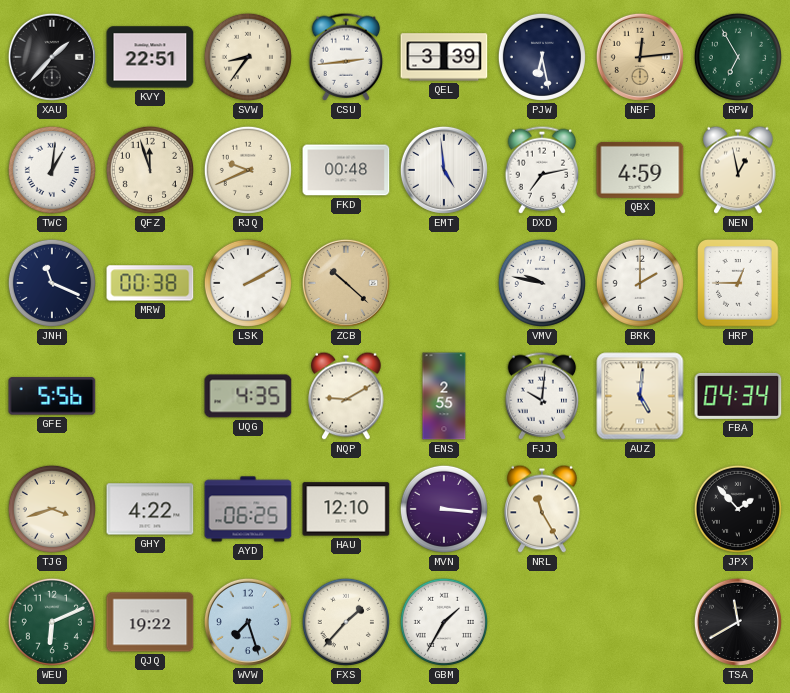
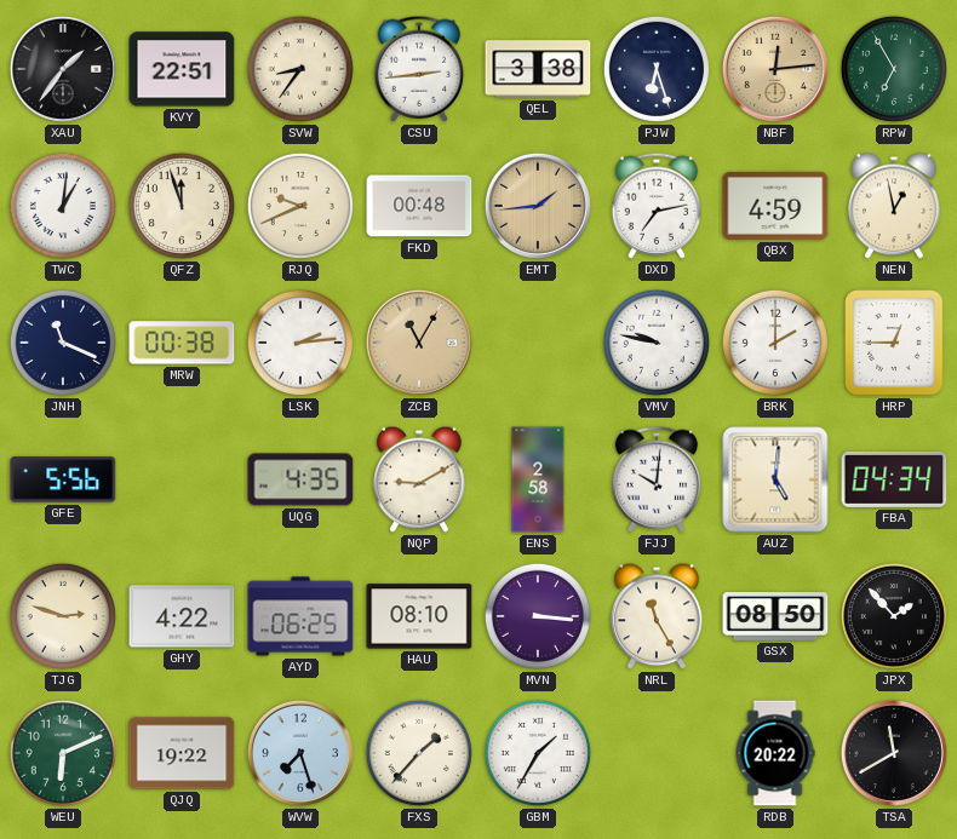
XAU: 1:37 -> 1:36 (63, 69)
QEL: 3:39 -> 3:38 (538, 69)
PJW: 6:28 -> 6:27 (657, 69)
EMT: 4:59 -> 1:44 (538, 206)
EMT dial: white -> champagne (538, 206)
LSK: 2:10 -> 2:14 (300, 343)
ZCB: 10:22 -> 11:05 (419, 343)
ENS: 2:55 -> 2:58 (538, 479)
TJG: 3:42 -> 2:48 (63, 616)
HAU: 12:10 -> 08:10 (419, 616)
GSX: none -> 08:50 (775, 617)
RDB: none -> 20:22 (775, 753)
